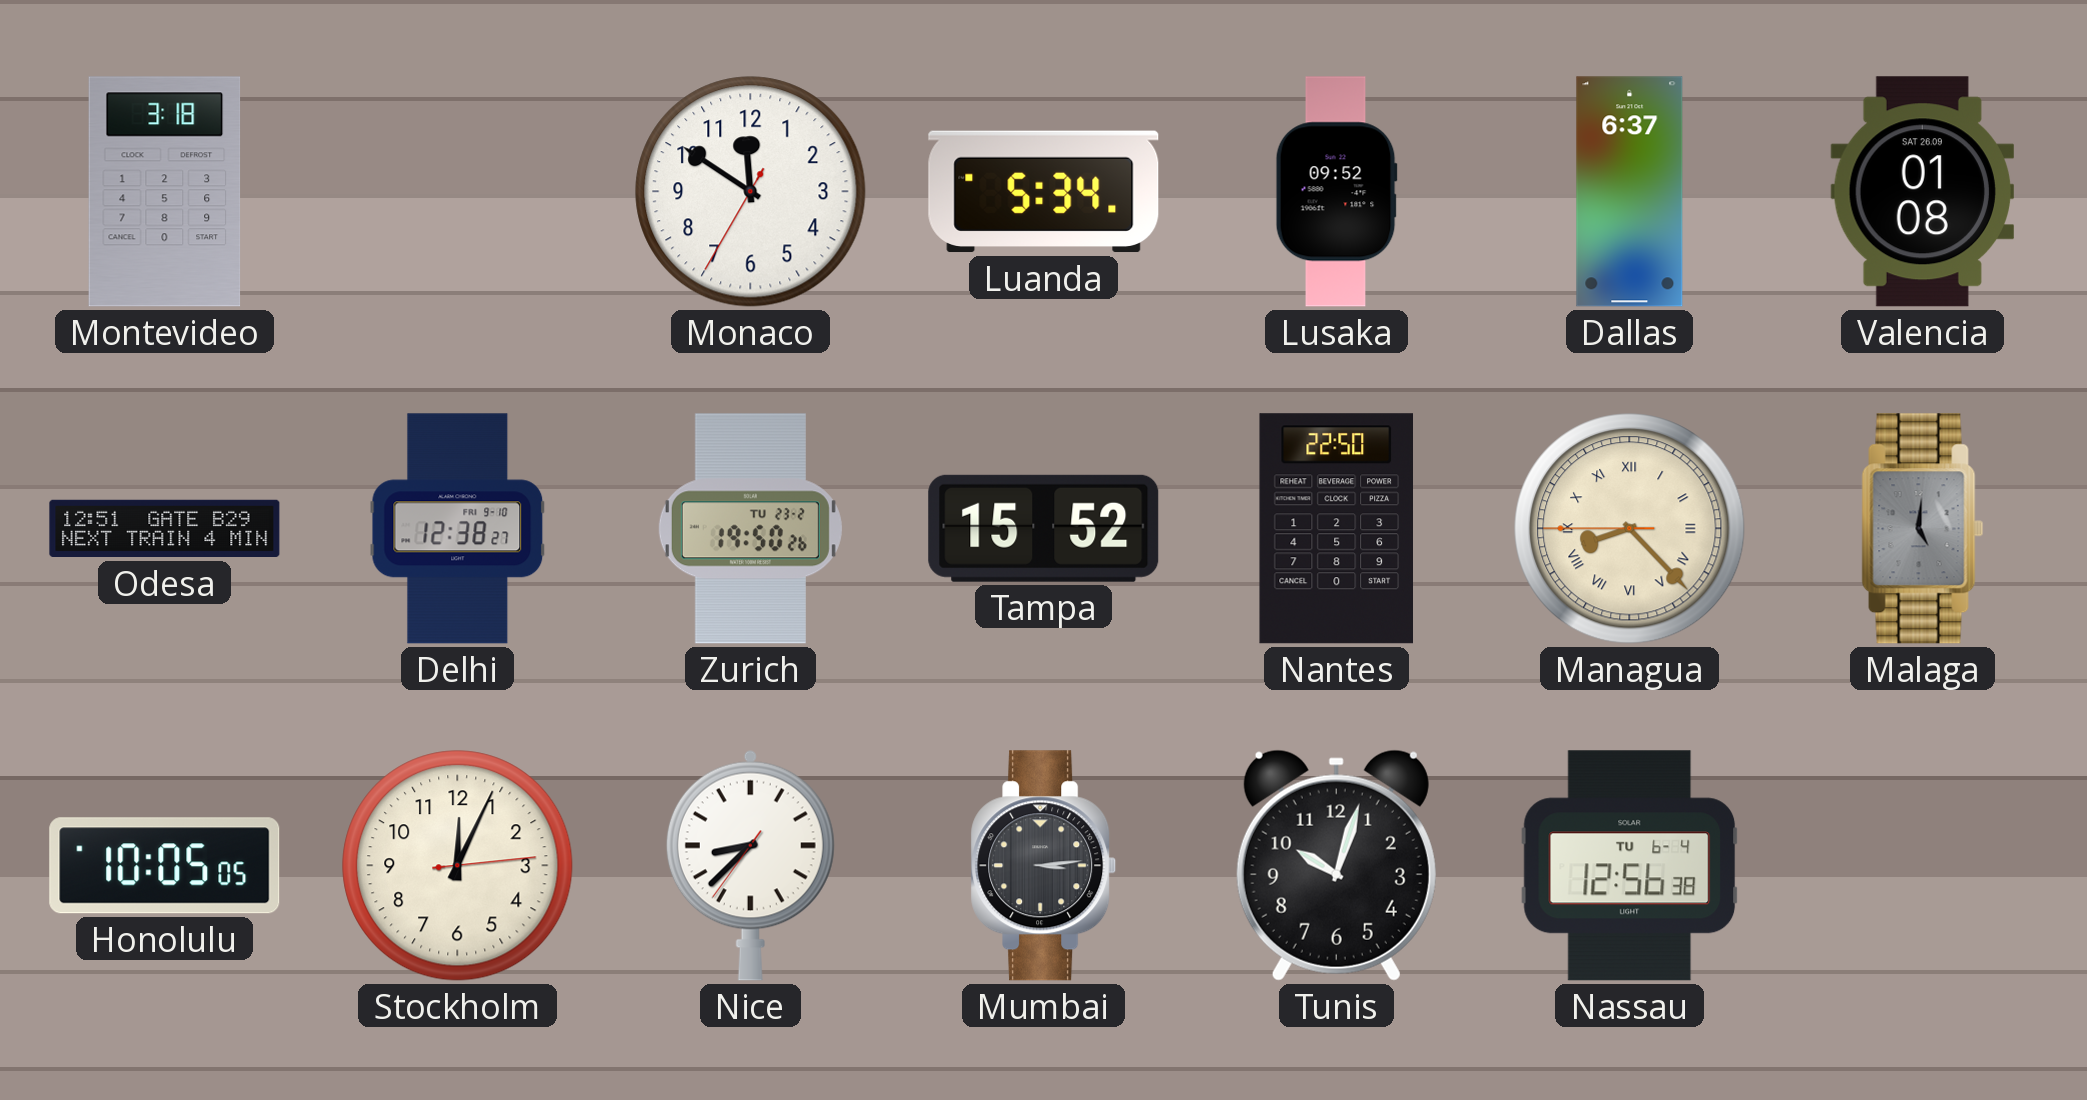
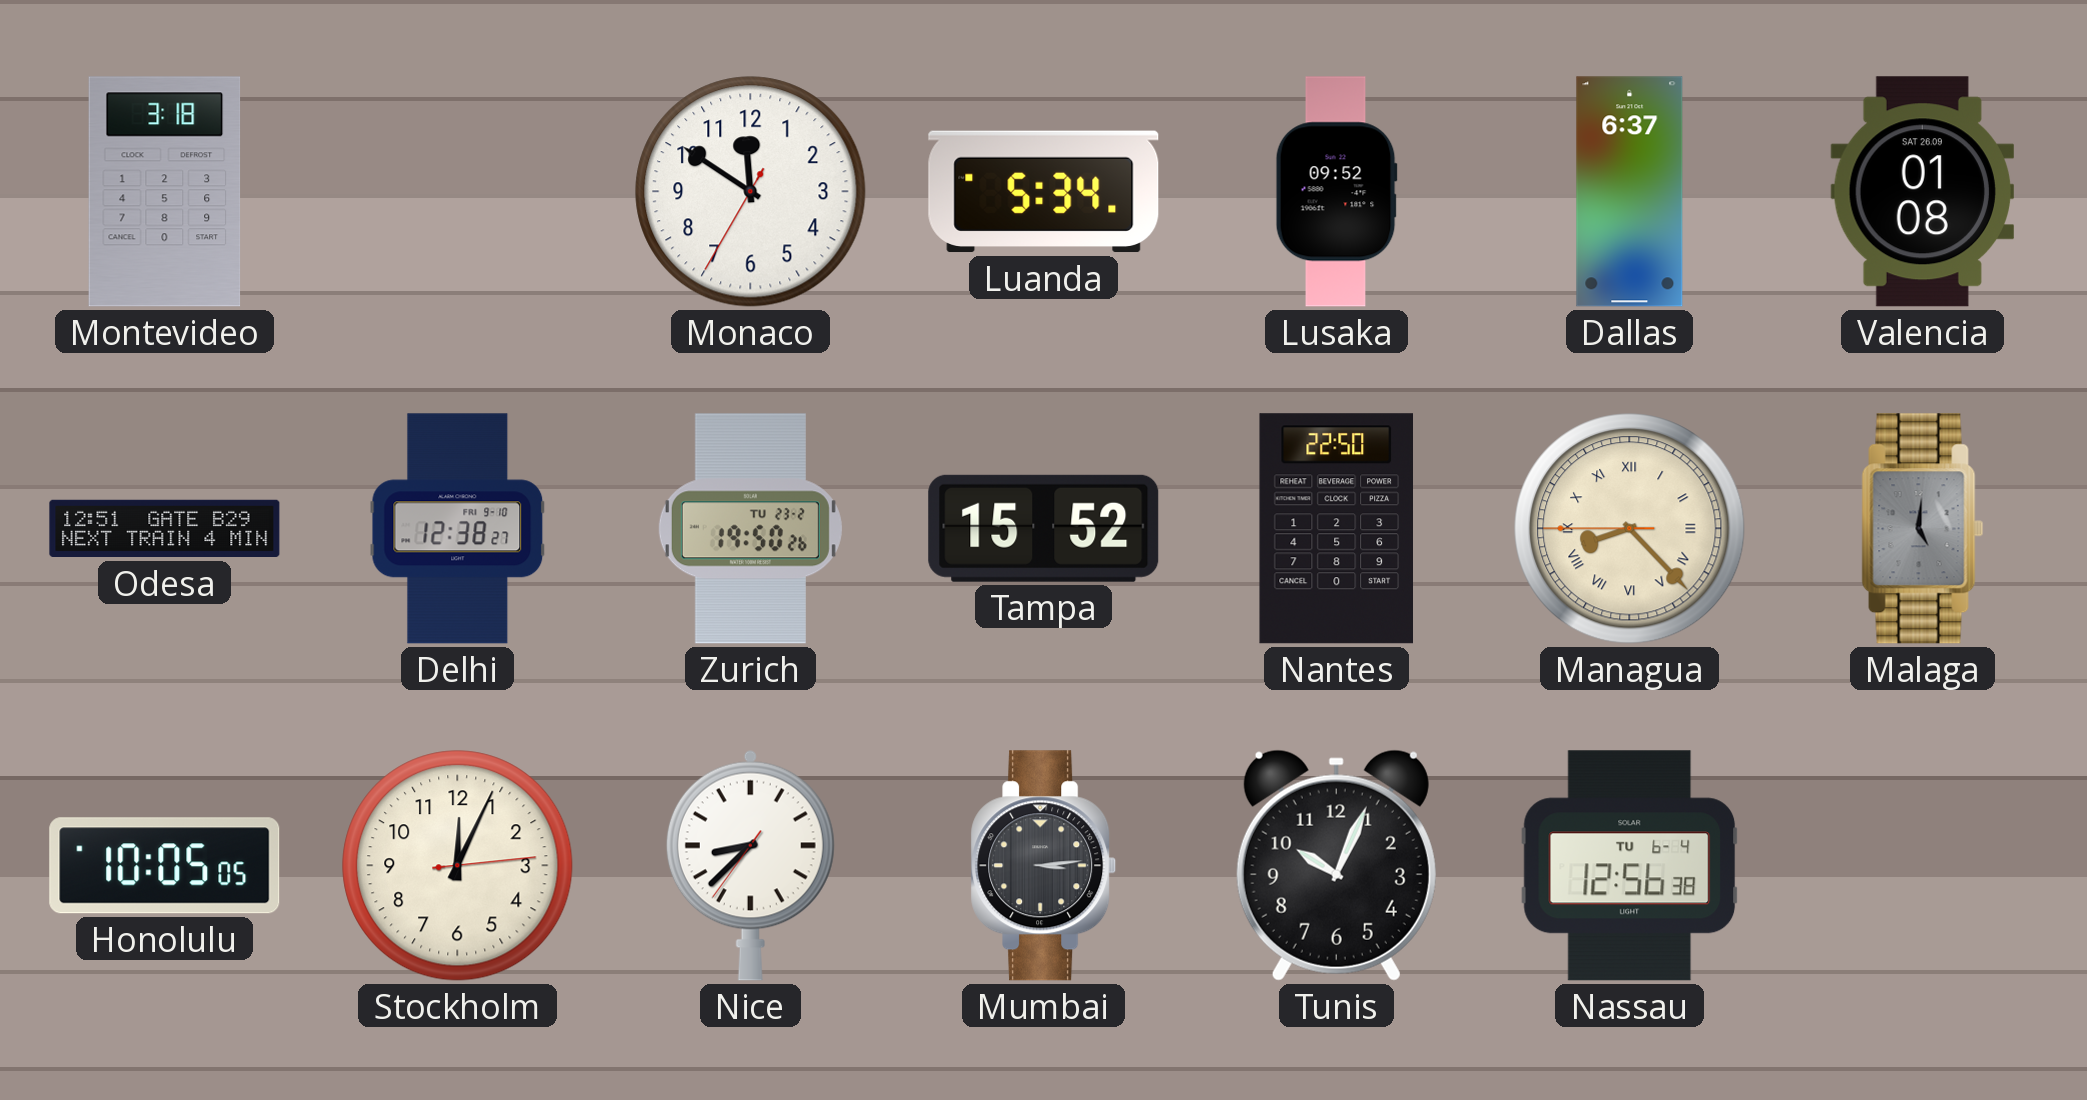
Tunis: 10:03 -> 10:04 (1336, 865)
